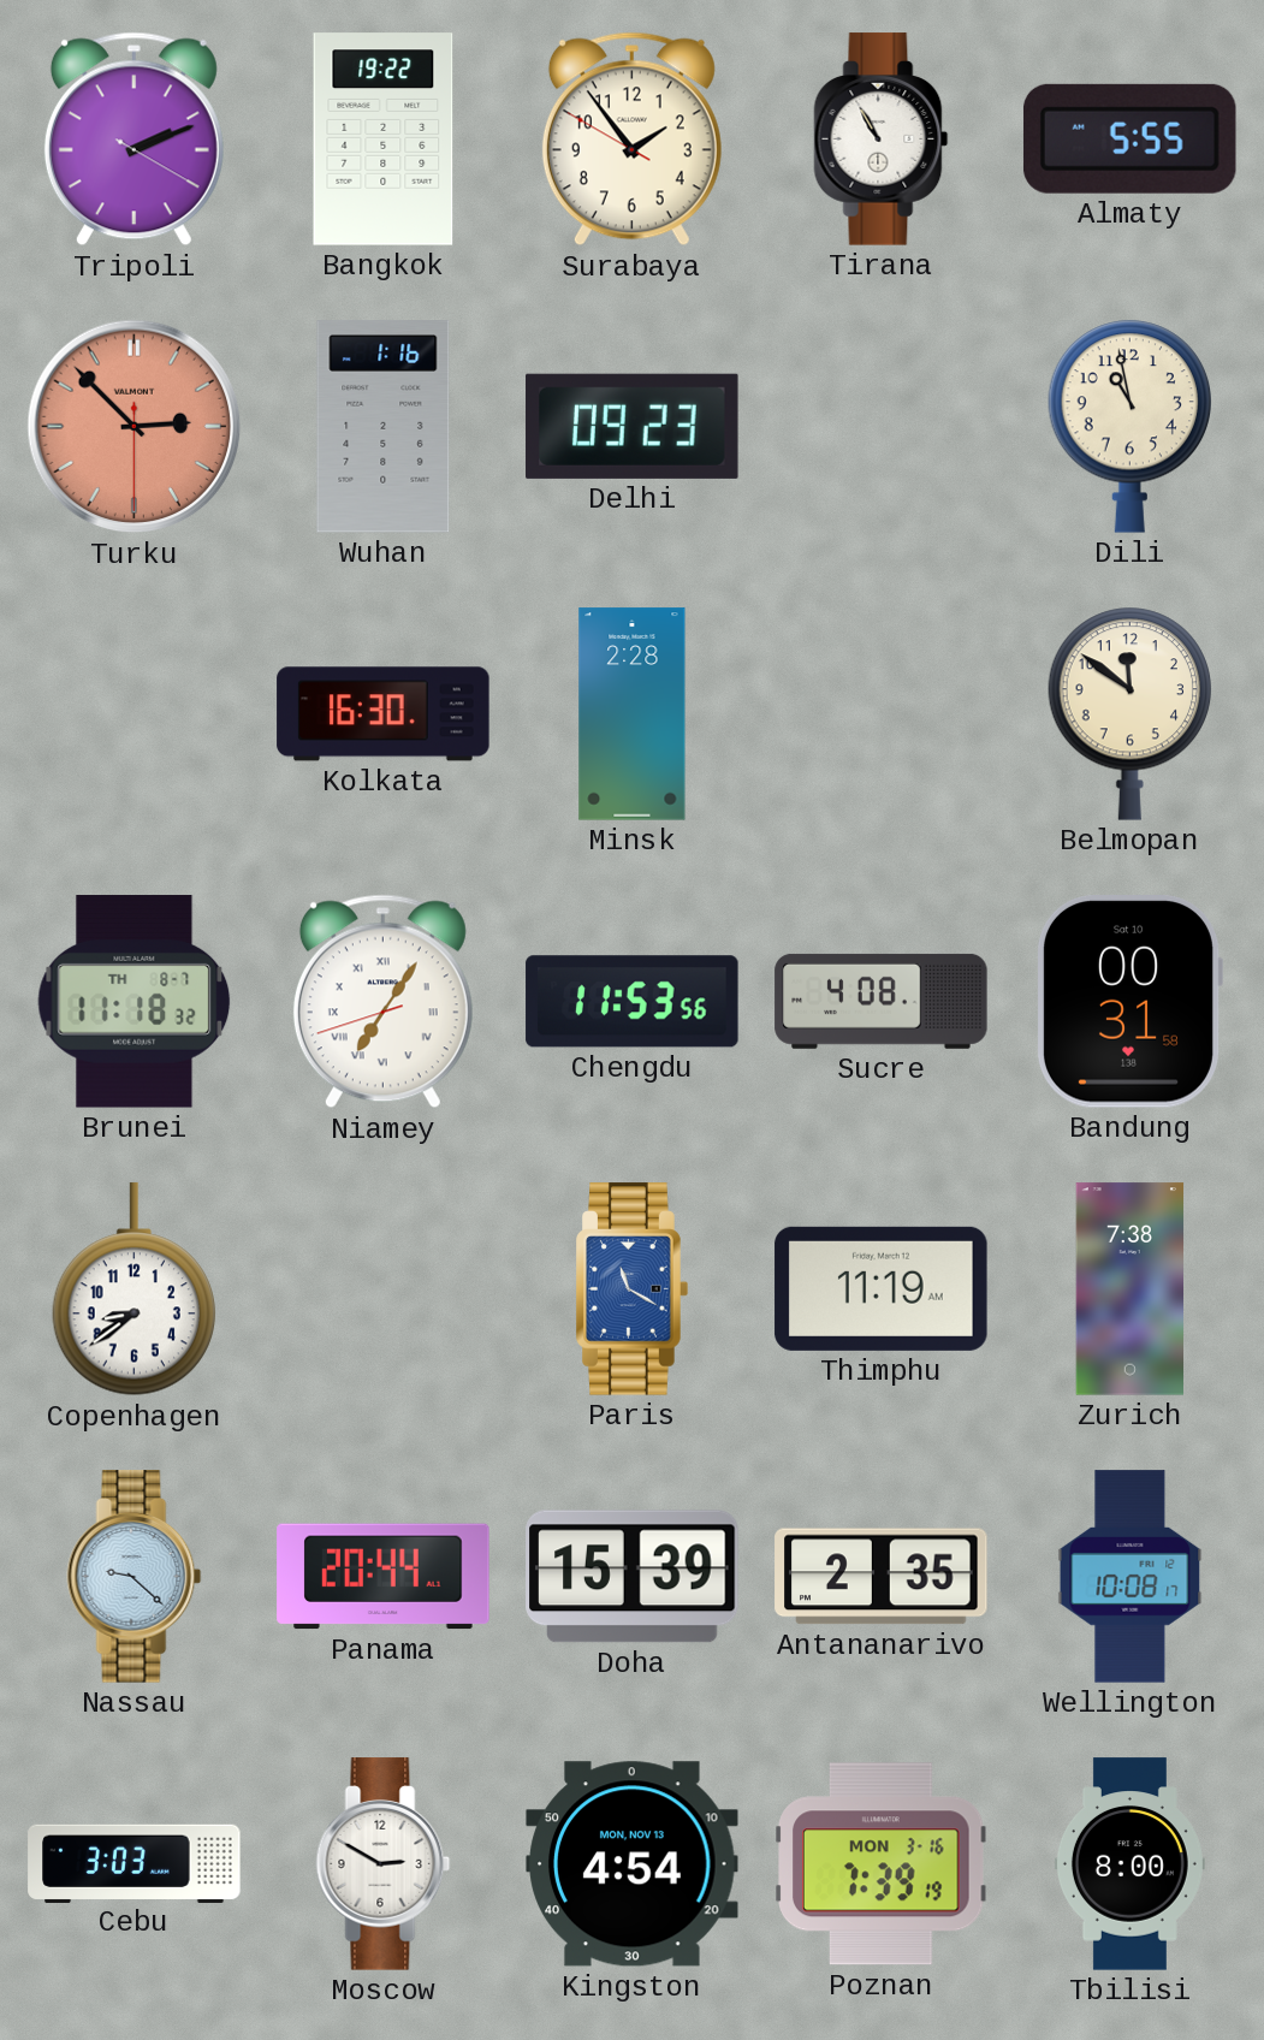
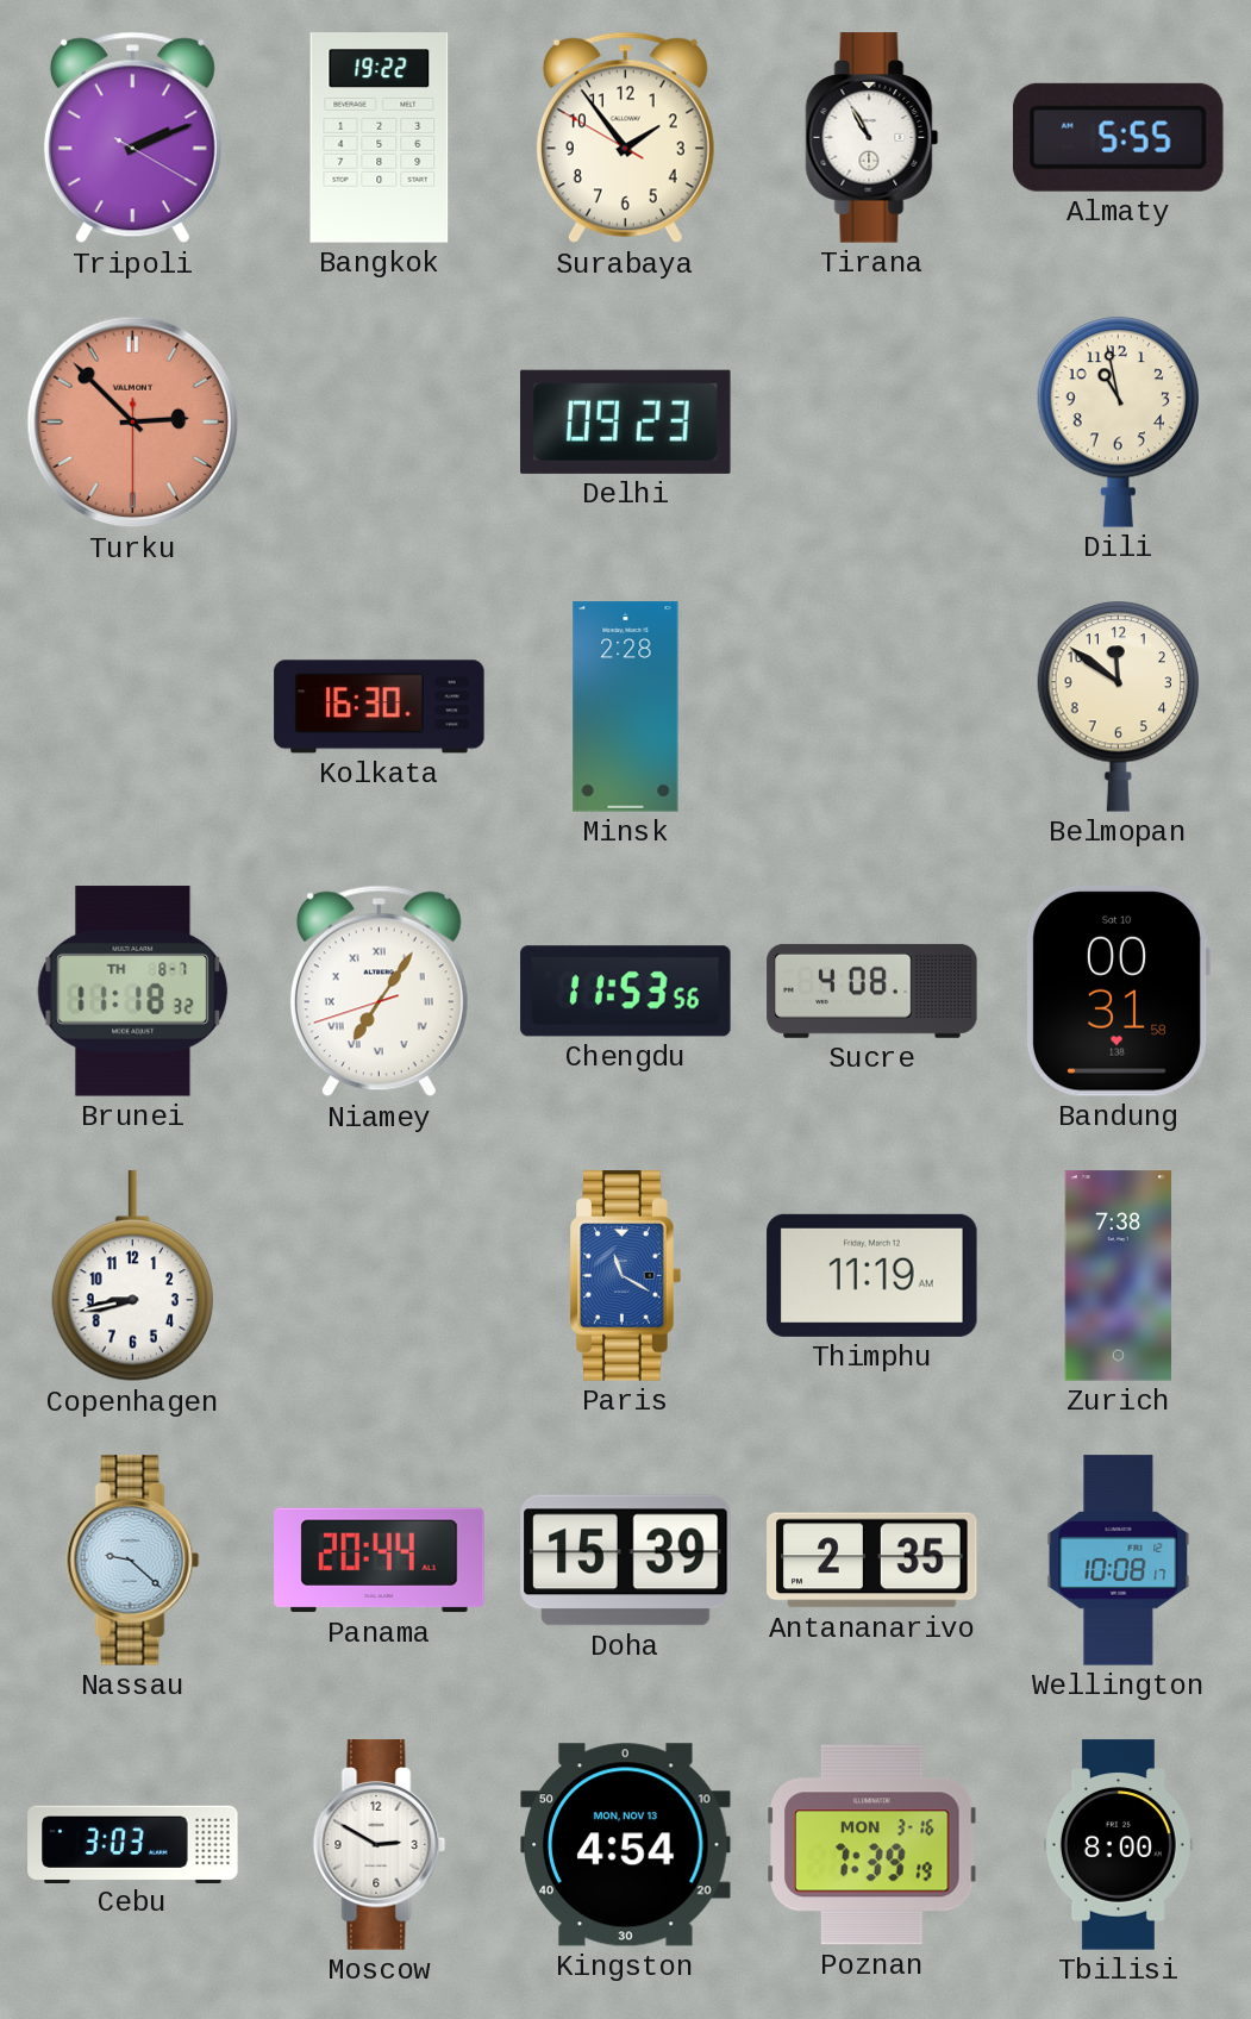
Wuhan: 1:16 -> none (384, 427)
Copenhagen: 8:39 -> 8:43 (132, 1276)
